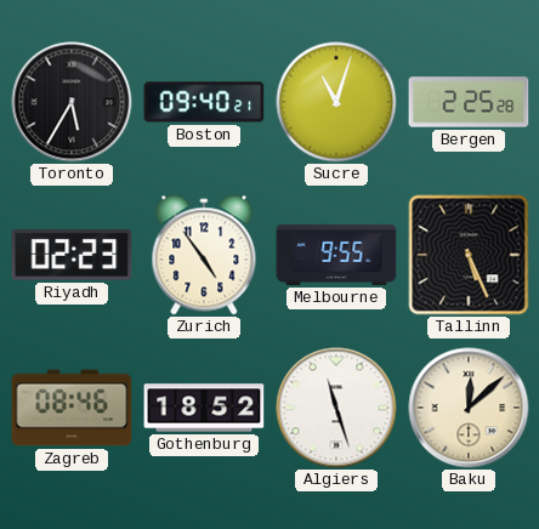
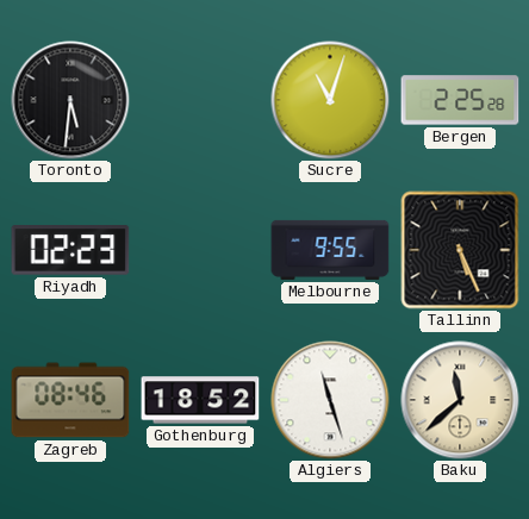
Toronto: 5:35 -> 5:31 (70, 100)
Boston: 09:40 -> none (204, 102)
Zurich: 4:54 -> none (204, 255)
Baku: 12:08 -> 11:38 (460, 400)
